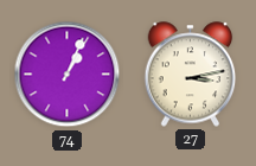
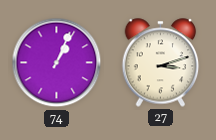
27: 3:13 -> 3:12 (161, 63)
